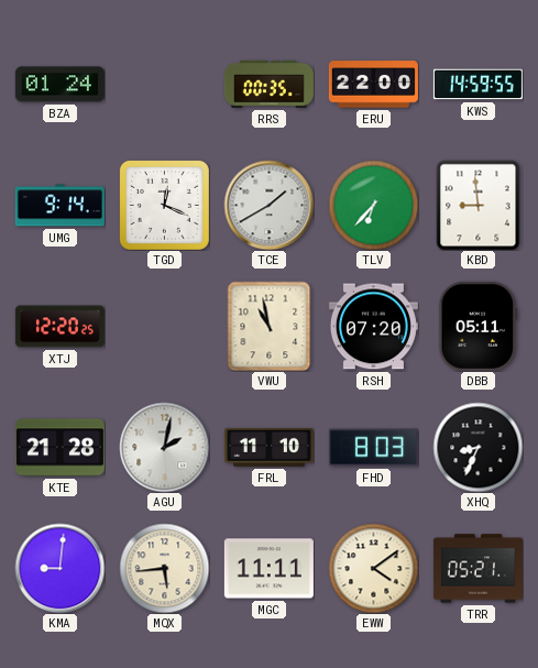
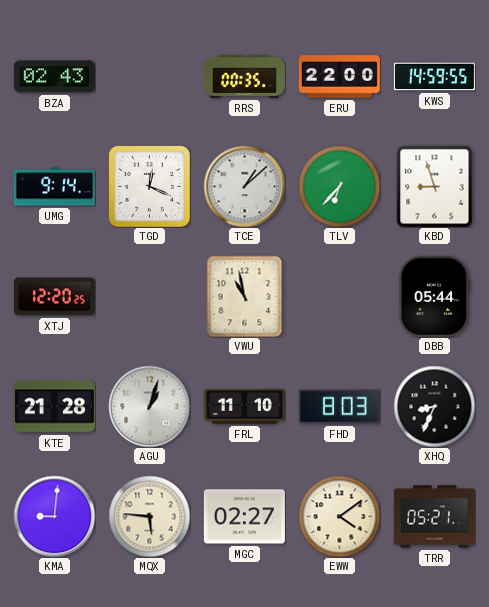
BZA: 01:24 -> 02:43 (54, 77)
TCE: 1:40 -> 1:08 (244, 186)
KBD: 8:59 -> 8:57 (435, 186)
RSH: 07:20 -> none (373, 327)
DBB: 05:11 -> 05:44 (435, 296)
AGU: 2:02 -> 1:03 (149, 406)
MQX: 5:44 -> 5:46 (149, 516)
MGC: 11:11 -> 02:27 (244, 517)
